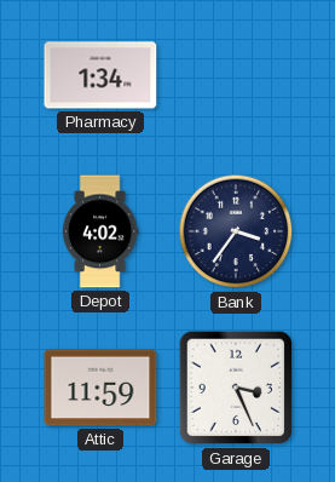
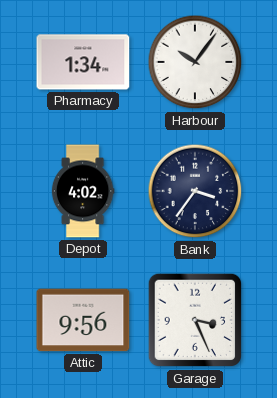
Harbour: none -> 10:06 (195, 62)
Attic: 11:59 -> 9:56 (83, 320)
